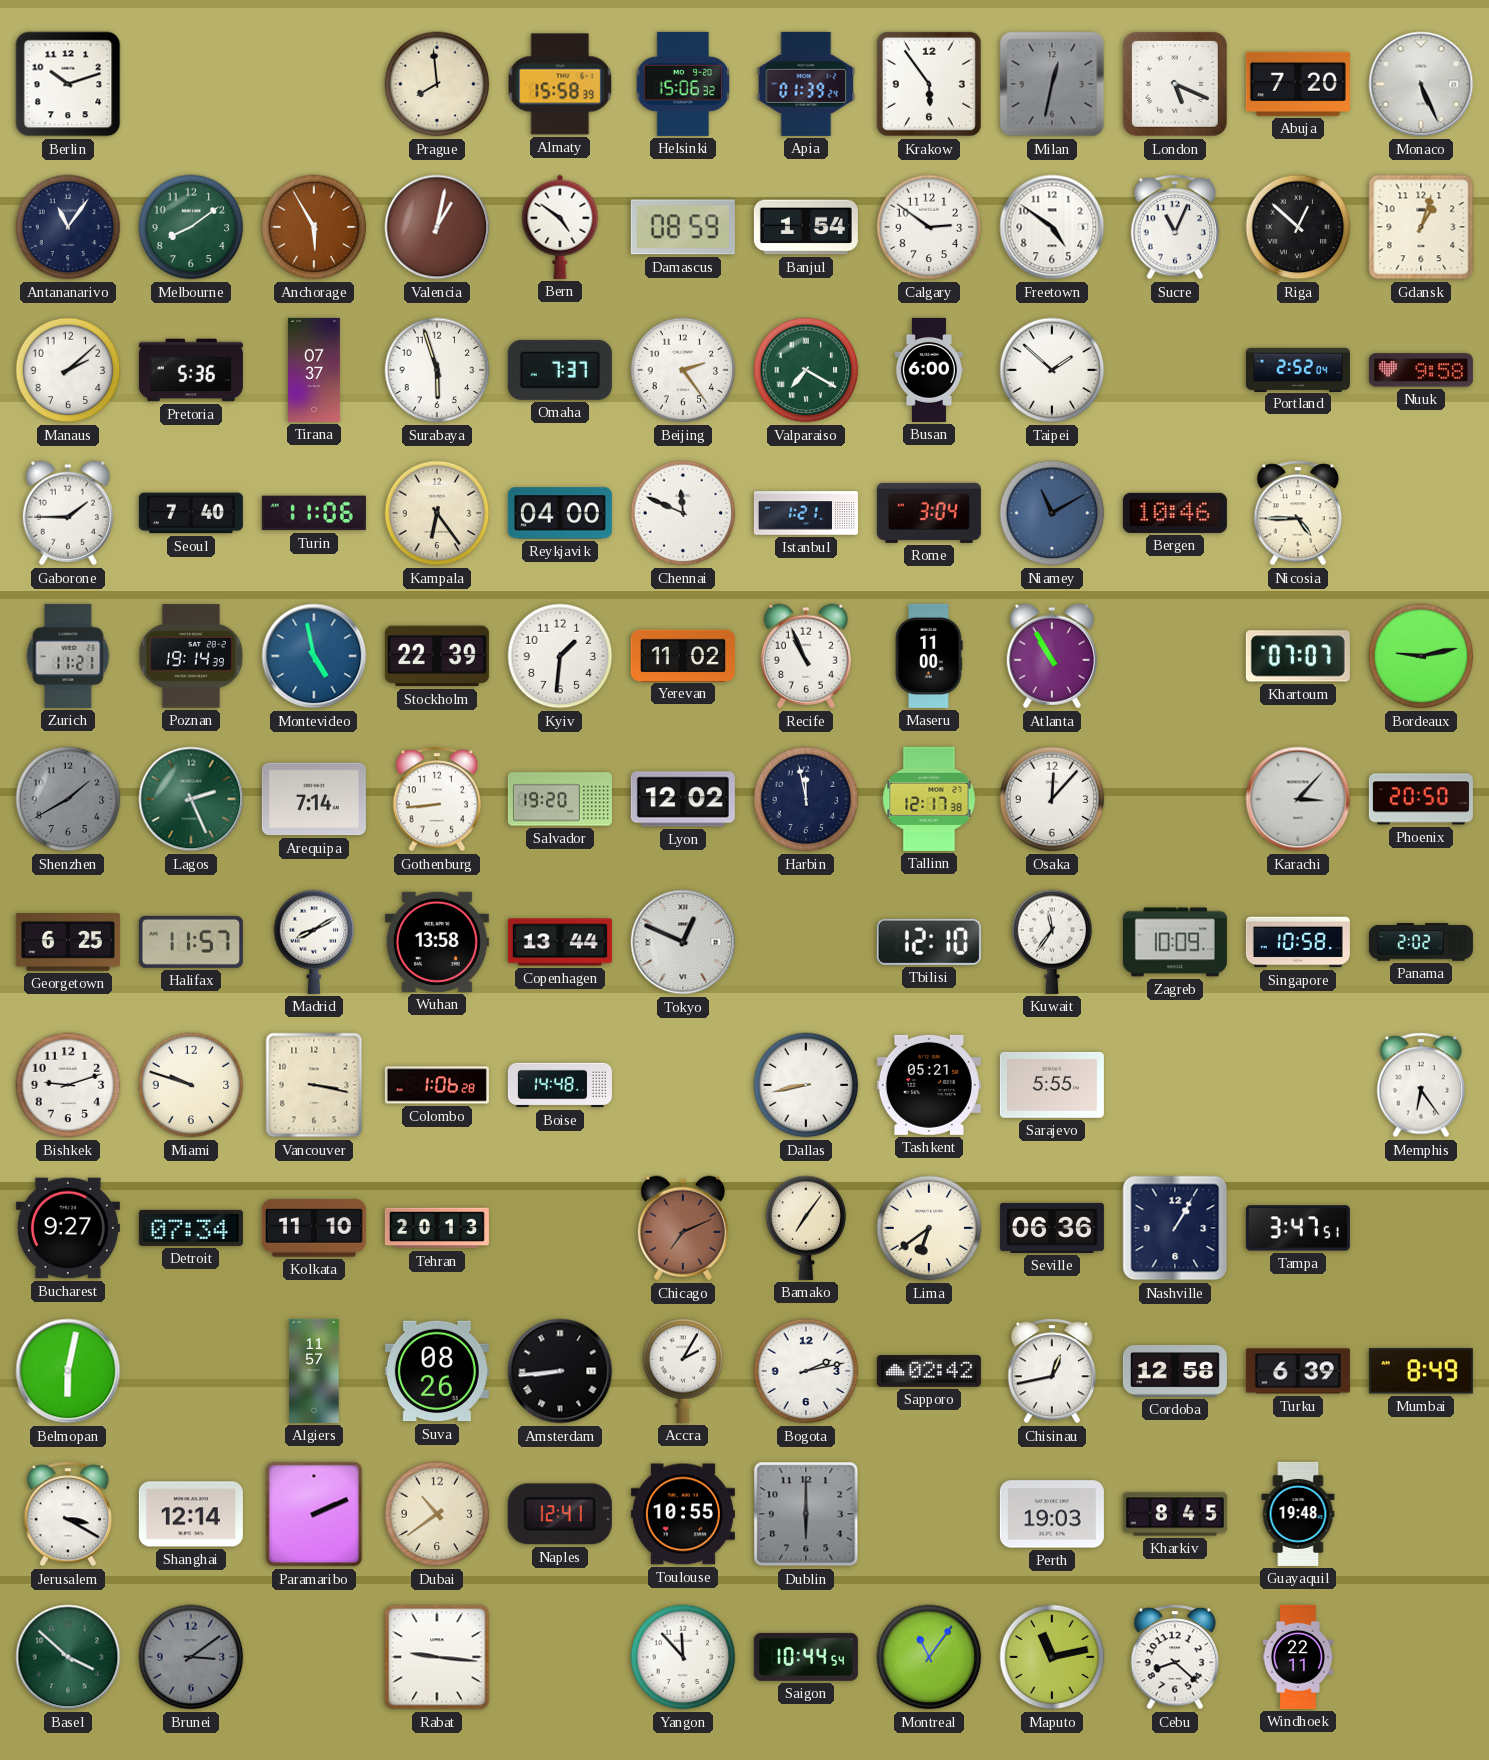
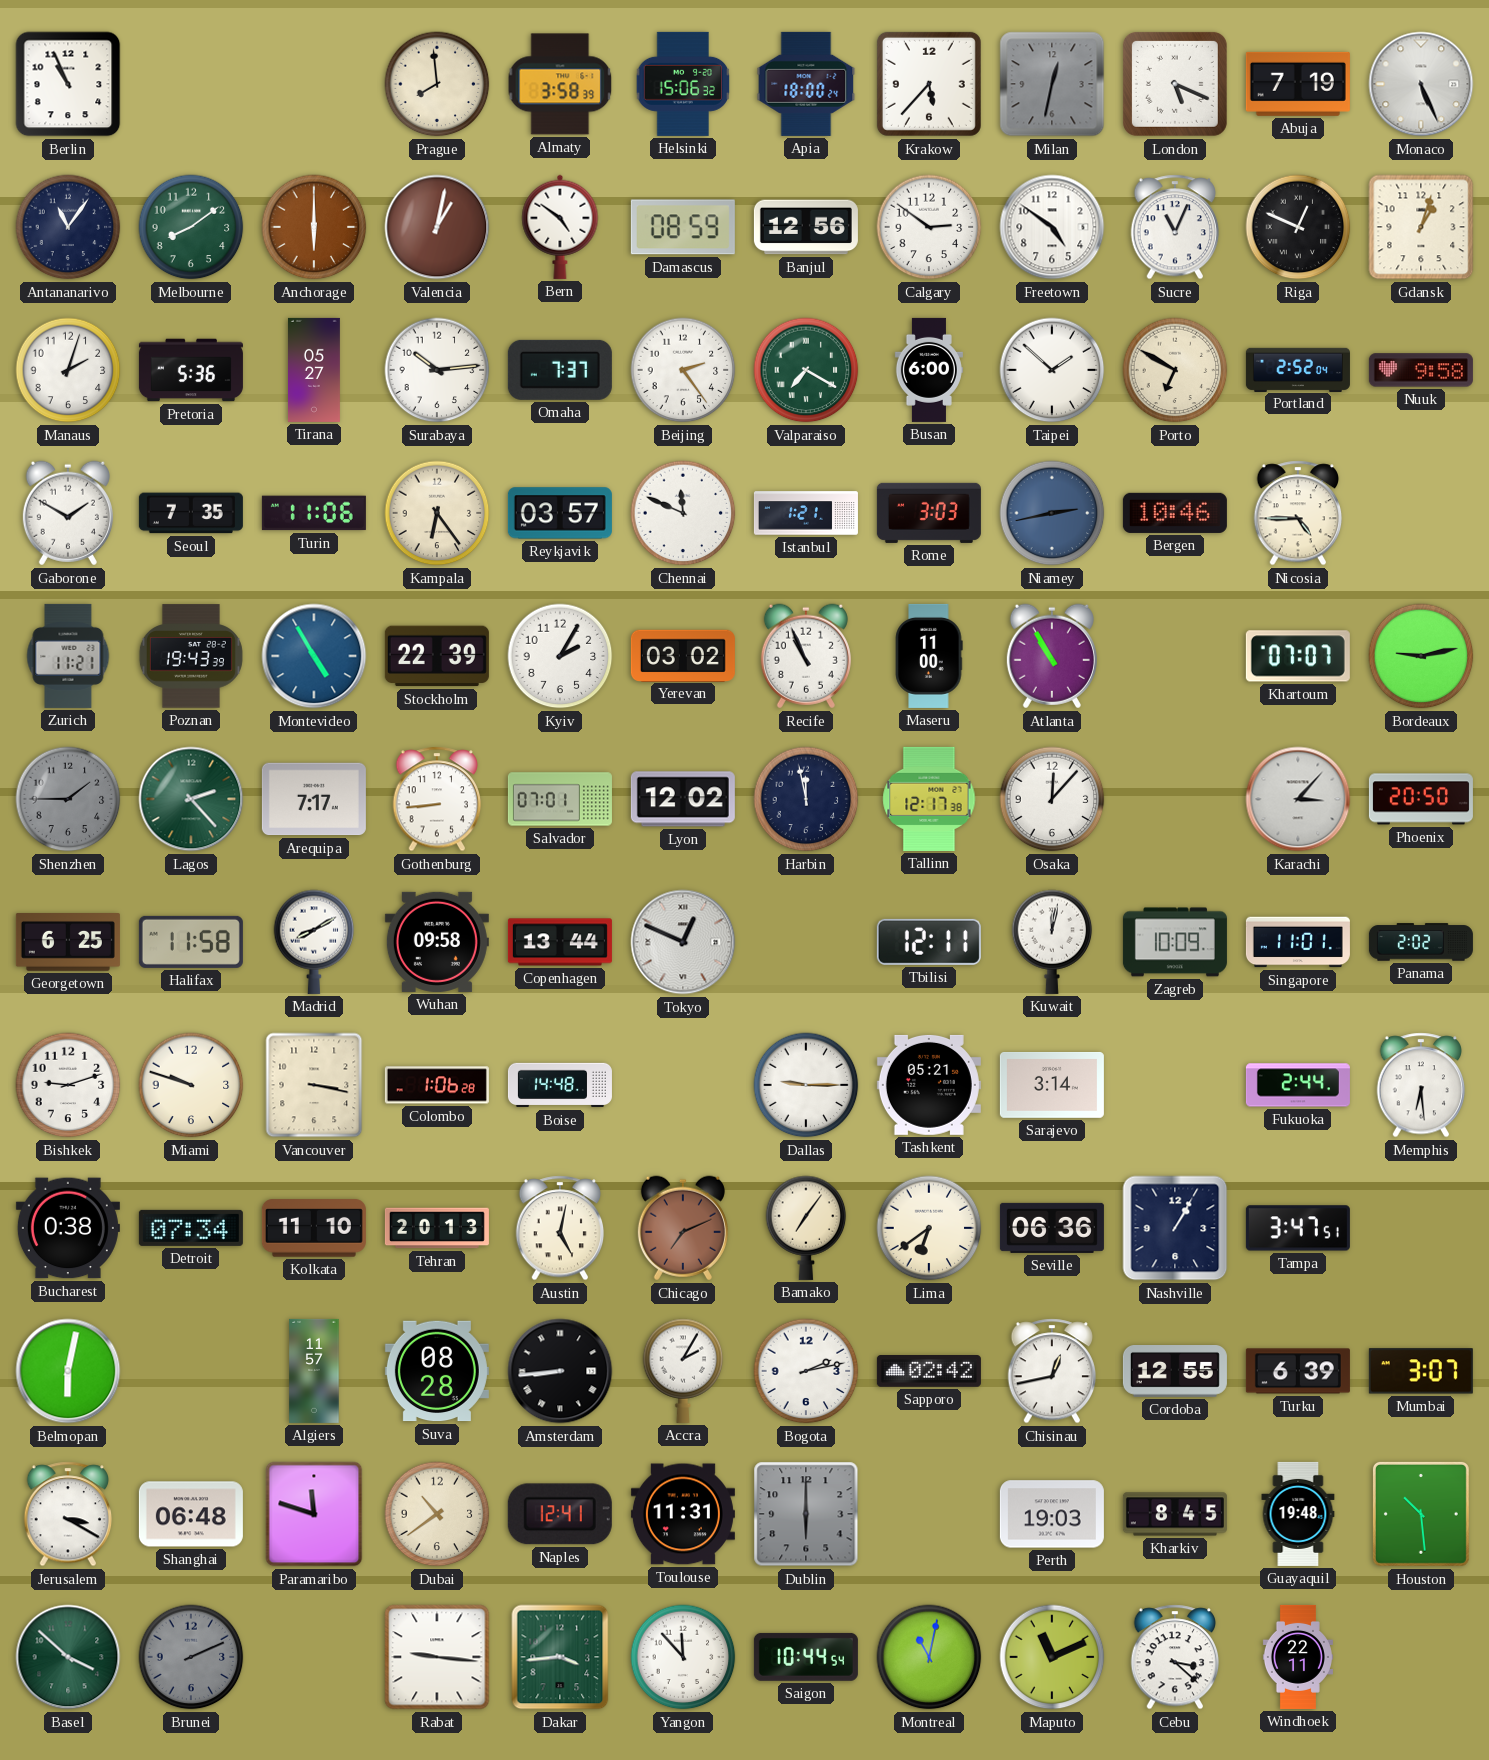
Berlin: 10:12 -> 10:56 (68, 84)
Almaty: 15:58 -> 3:58 (560, 84)
Apia: 01:39 -> 18:00 (806, 84)
Krakow: 5:54 -> 5:37 (929, 84)
Abuja: 7:20 -> 7:19 (1298, 84)
Anchorage: 5:55 -> 6:00 (314, 227)
Banjul: 1:54 -> 12:56 (806, 227)
Riga: 12:52 -> 12:49 (1298, 227)
Manaus: 2:08 -> 2:03 (68, 370)
Tirana: 07:37 -> 05:27 (314, 370)
Surabaya: 5:57 -> 10:14 (437, 370)
Porto: none -> 6:50 (1175, 370)
Gaborone: 1:45 -> 1:50 (68, 513)
Seoul: 7:40 -> 7:35 (191, 513)
Reykjavik: 04:00 -> 03:57 (560, 513)
Rome: 3:04 -> 3:03 (929, 513)
Niamey: 11:10 -> 2:43 (1052, 513)
Poznan: 19:14 -> 19:43 (191, 656)
Montevideo: 4:58 -> 4:55 (314, 656)
Kyiv: 1:31 -> 2:05 (560, 656)
Yerevan: 11:02 -> 03:02 (683, 655)
Shenzhen: 1:40 -> 1:45 (68, 799)
Lagos: 2:26 -> 2:23 (191, 799)
Arequipa: 7:14 -> 7:17 (314, 799)
Salvador: 19:20 -> 07:01 (560, 799)
Halifax: 11:57 -> 11:58 (191, 942)
Wuhan: 13:58 -> 09:58 (437, 942)
Tbilisi: 12:10 -> 12:11 (929, 942)
Kuwait: 11:36 -> 12:02 (1052, 942)
Singapore: 10:58 -> 11:01 (1298, 942)
Dallas: 8:43 -> 9:15 (806, 1085)
Sarajevo: 5:55 -> 3:14 (1052, 1085)
Fukuoka: none -> 2:44 (1298, 1085)
Memphis: 6:24 -> 6:29 (1421, 1085)
Bucharest: 9:27 -> 0:38 (68, 1228)
Austin: none -> 5:02 (560, 1228)
Suva: 08:26 -> 08:28 (437, 1371)
Cordoba: 12:58 -> 12:55 (1175, 1372)
Mumbai: 8:49 -> 3:07 (1421, 1371)
Shanghai: 12:14 -> 06:48 (191, 1514)
Paramaribo: 2:11 -> 11:48 (314, 1514)
Toulouse: 10:55 -> 11:31 (683, 1514)
Houston: none -> 10:29 (1421, 1514)
Brunei: 3:09 -> 2:11 (191, 1657)
Dakar: none -> 3:44 (560, 1657)
Montreal: 11:06 -> 11:02 (929, 1657)
Maputo: 11:13 -> 11:11 (1052, 1657)
Cebu: 8:22 -> 3:22 (1175, 1657)
